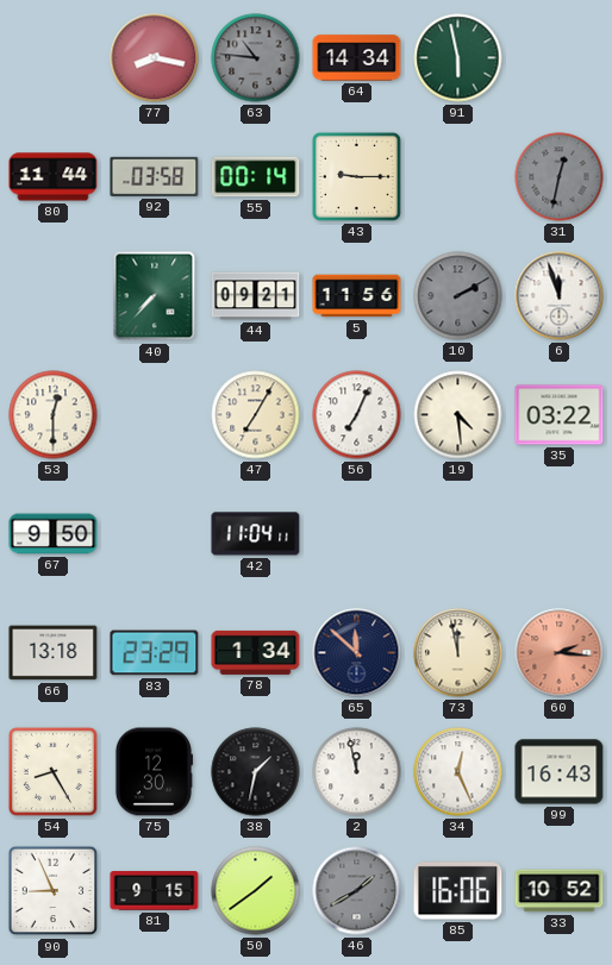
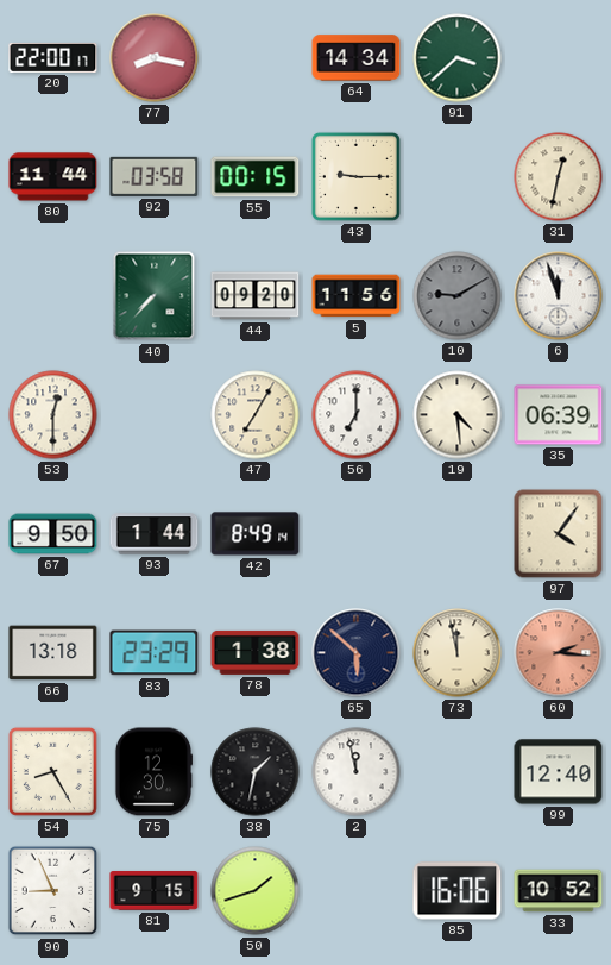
20: none -> 22:00 (53, 57)
63: 10:46 -> none (256, 58)
91: 5:58 -> 3:38 (458, 58)
55: 00:14 -> 00:15 (256, 177)
31 dial: grey -> cream (559, 177)
44: 09:21 -> 09:20 (256, 296)
10: 2:10 -> 9:10 (458, 296)
56: 7:04 -> 7:00 (357, 415)
35: 03:22 -> 06:39 (559, 415)
93: none -> 1:44 (155, 534)
42: 11:04 -> 8:49 (256, 534)
97: none -> 4:06 (559, 534)
78: 1:34 -> 1:38 (256, 652)
65: 11:52 -> 5:52 (357, 653)
34: 12:26 -> none (458, 772)
99: 16:43 -> 12:40 (559, 772)
50: 1:39 -> 1:42 (256, 891)
46: 1:40 -> none (357, 891)
